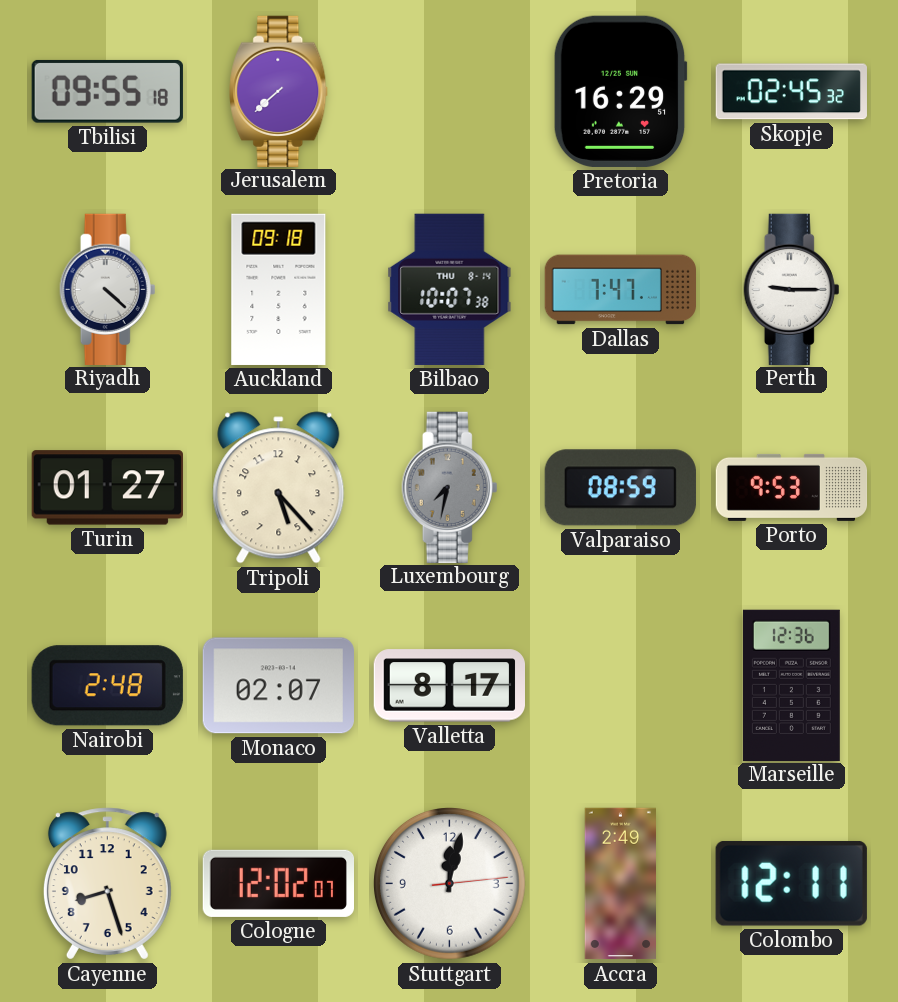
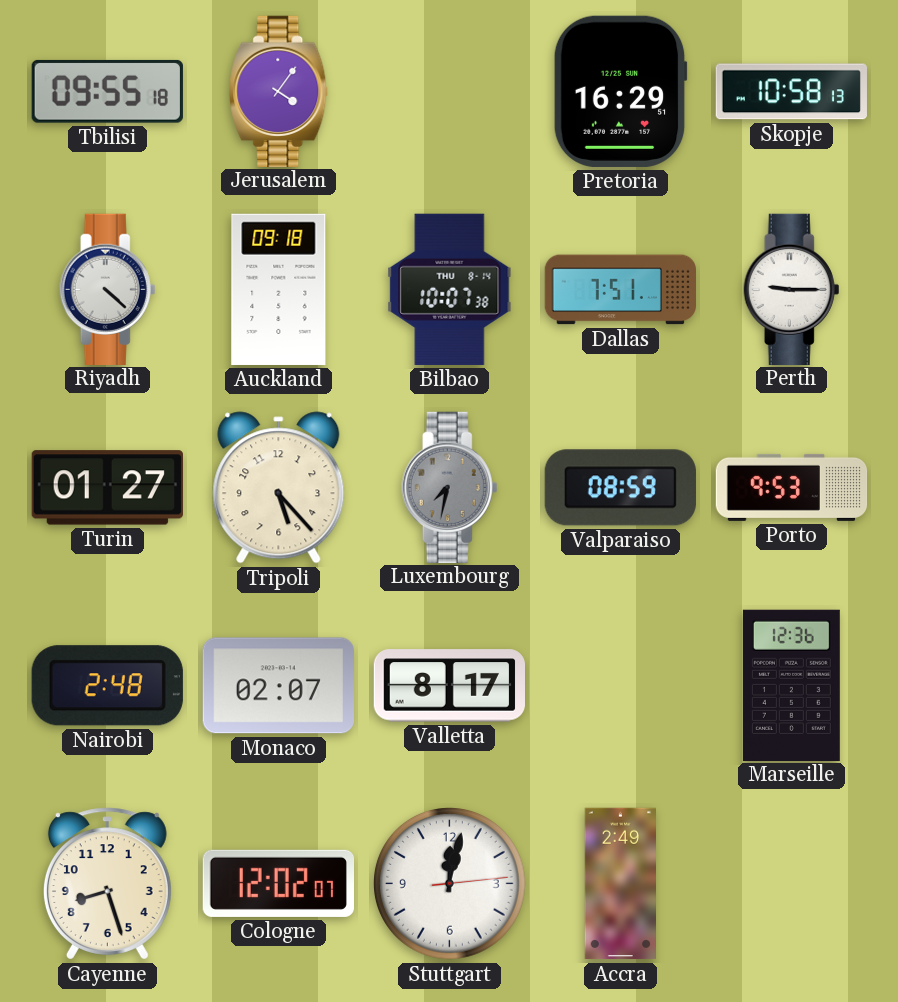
Jerusalem: 7:38 -> 4:06 (279, 91)
Skopje: 02:45 -> 10:58 (791, 92)
Dallas: 7:47 -> 7:51 (621, 290)
Colombo: 12:11 -> none (791, 883)
